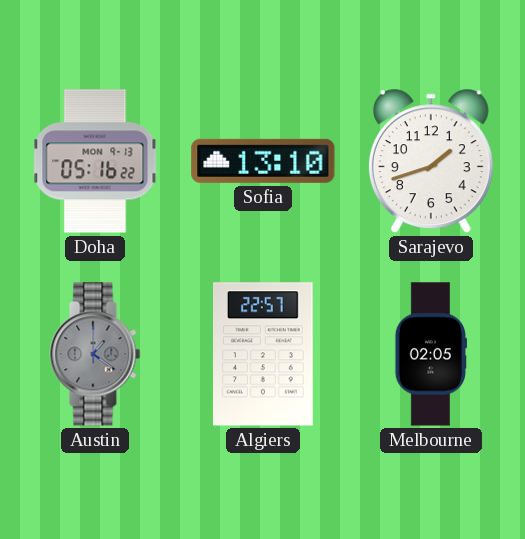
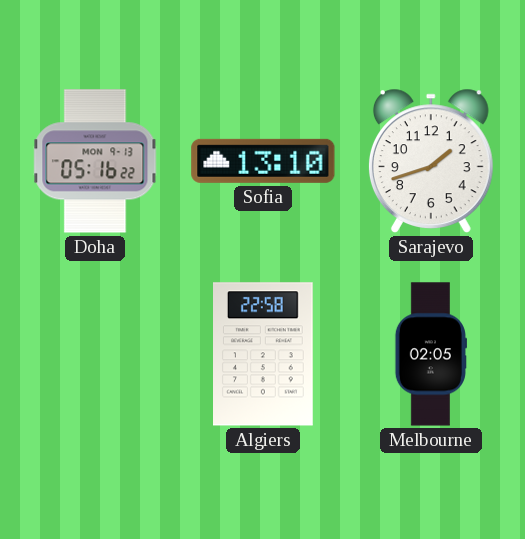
Austin: 1:21 -> none (95, 354)
Algiers: 22:57 -> 22:58 (264, 354)
